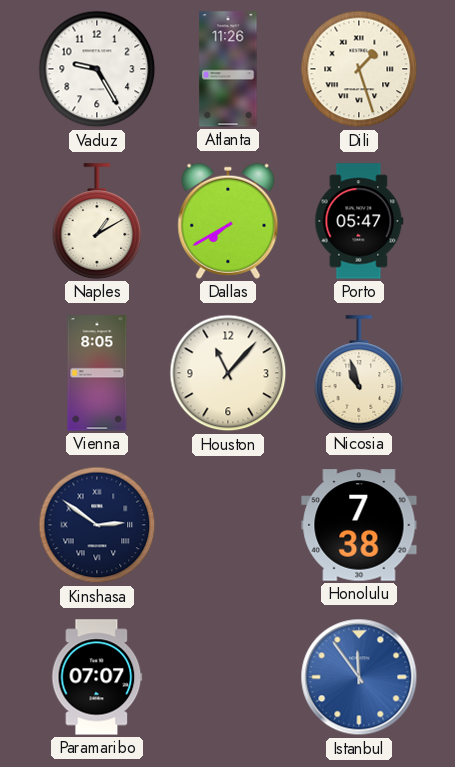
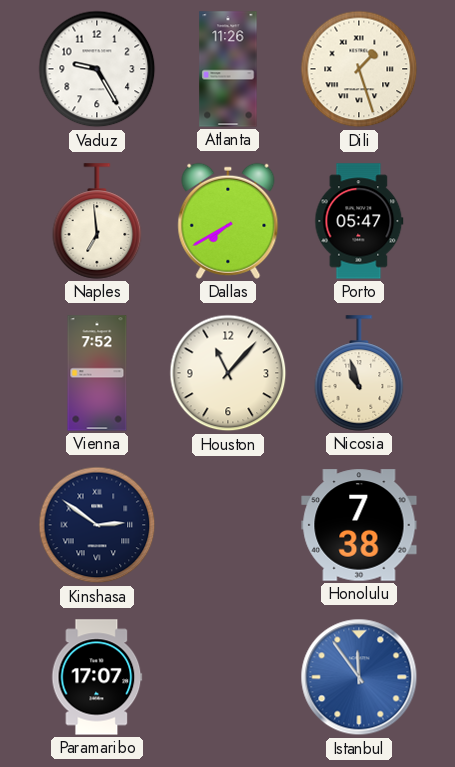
Naples: 1:10 -> 6:59 (97, 221)
Vienna: 8:05 -> 7:52 (97, 373)
Paramaribo: 07:07 -> 17:07 (97, 677)
